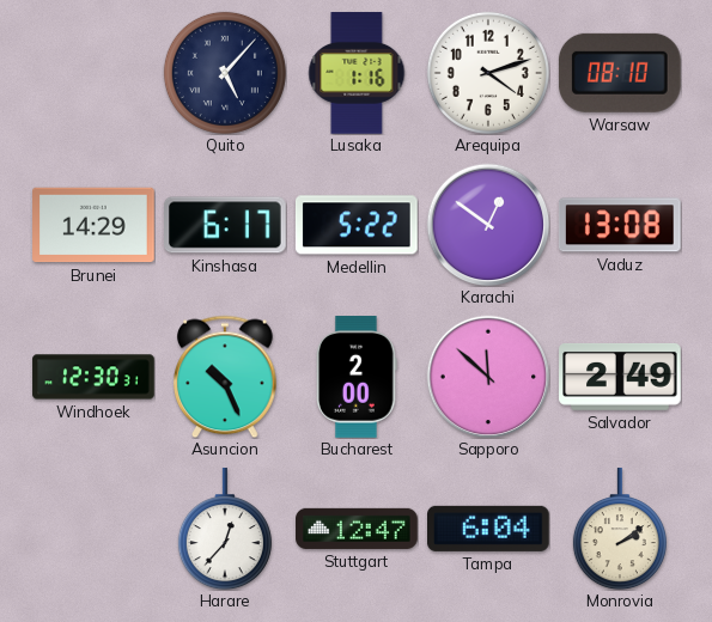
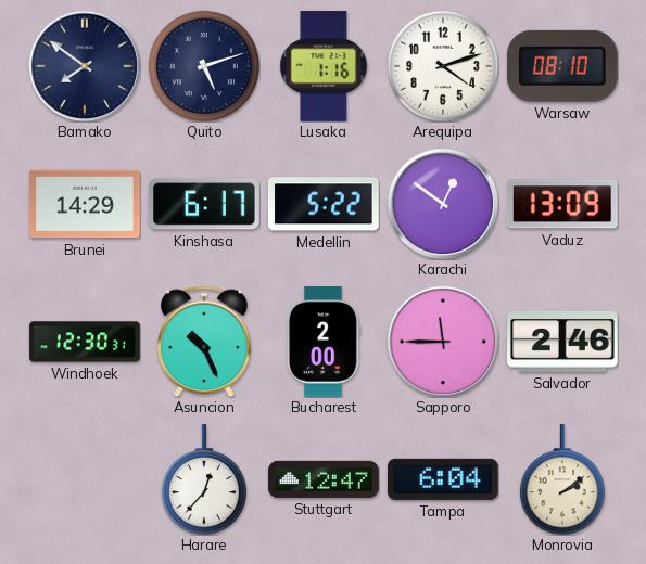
Bamako: none -> 7:51 (85, 66)
Quito: 5:07 -> 5:12 (204, 66)
Vaduz: 13:08 -> 13:09 (562, 204)
Sapporo: 11:52 -> 11:45 (443, 342)
Salvador: 2:49 -> 2:46 (562, 342)
